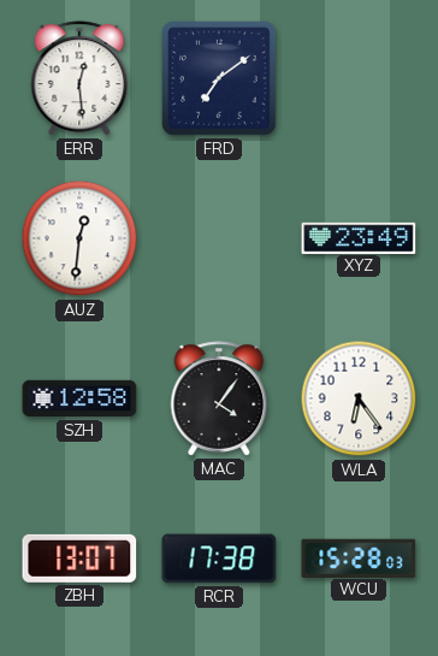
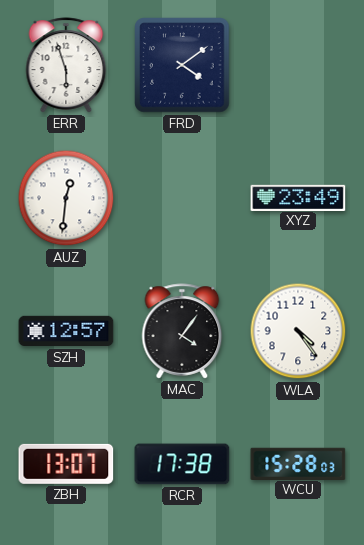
ERR: 12:29 -> 5:57 (66, 65)
FRD: 7:09 -> 4:09 (182, 65)
SZH: 12:58 -> 12:57 (66, 331)
WLA: 6:24 -> 4:24 (298, 331)
